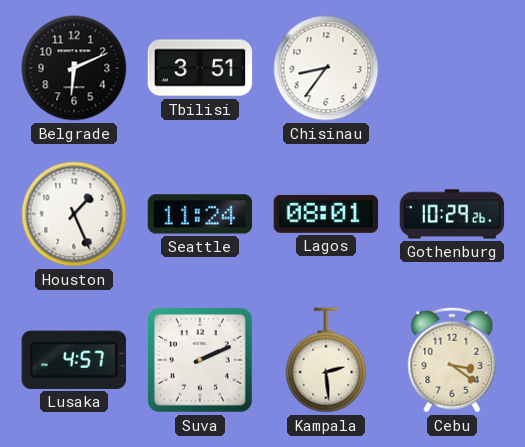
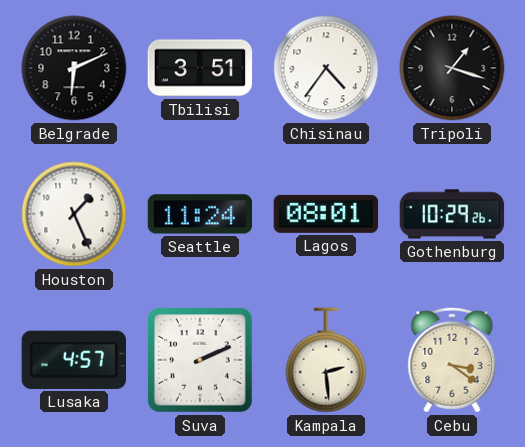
Chisinau: 8:36 -> 4:36 (326, 68)
Tripoli: none -> 1:18 (452, 68)
